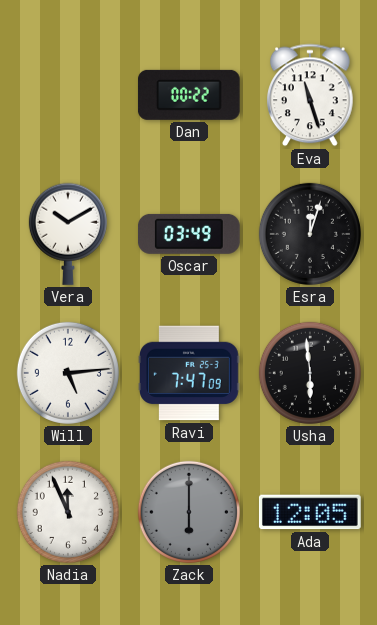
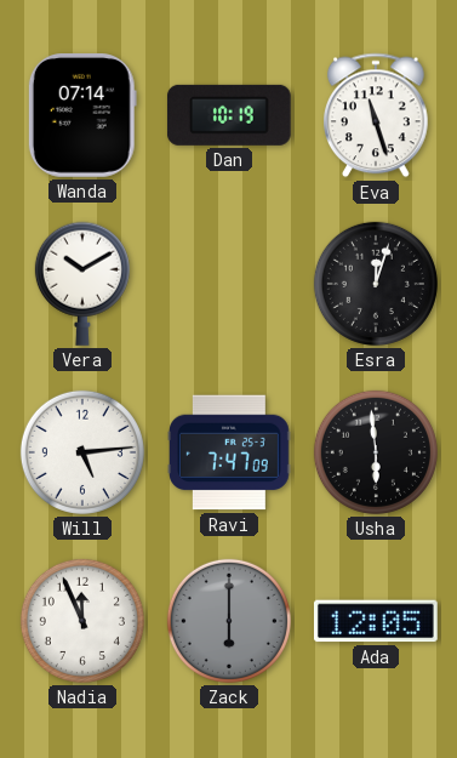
Wanda: none -> 07:14 (82, 116)
Dan: 00:22 -> 10:19 (229, 115)
Oscar: 03:49 -> none (189, 234)
